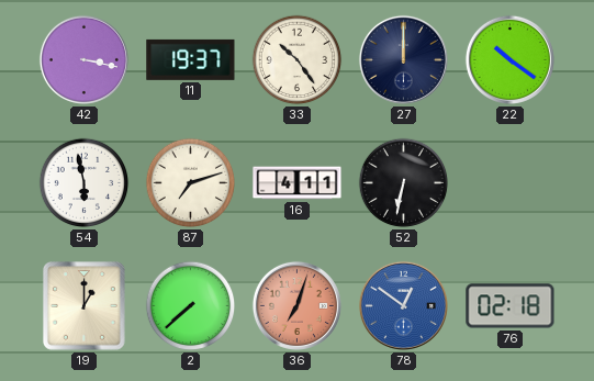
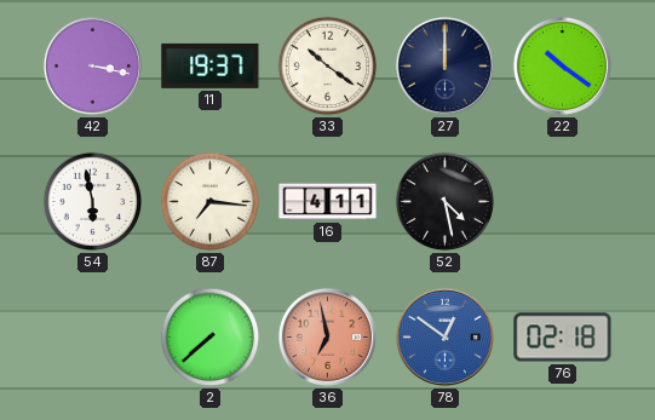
33: 10:24 -> 10:21 (328, 67)
87: 7:12 -> 7:16 (211, 202)
52: 6:32 -> 4:28 (446, 202)
19: 1:00 -> none (85, 306)
36: 7:03 -> 6:58 (327, 336)
